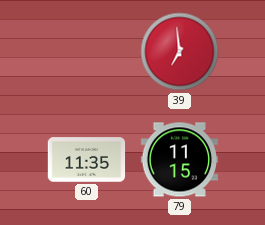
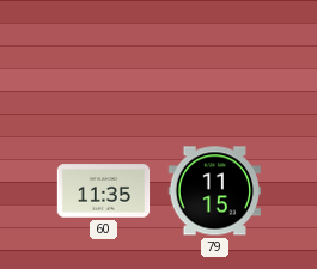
39: 6:59 -> none (180, 52)
